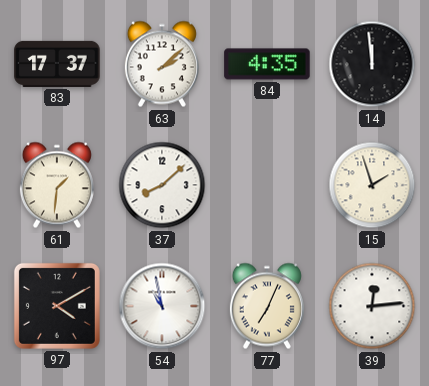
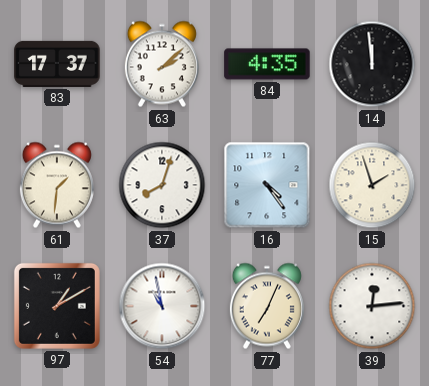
37: 8:08 -> 8:03 (162, 185)
16: none -> 4:24 (267, 185)
97: 4:10 -> 1:10 (57, 306)
